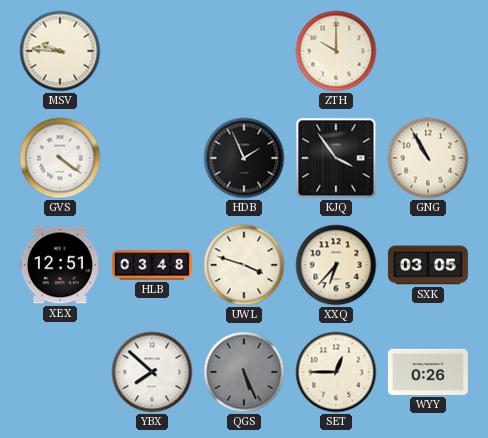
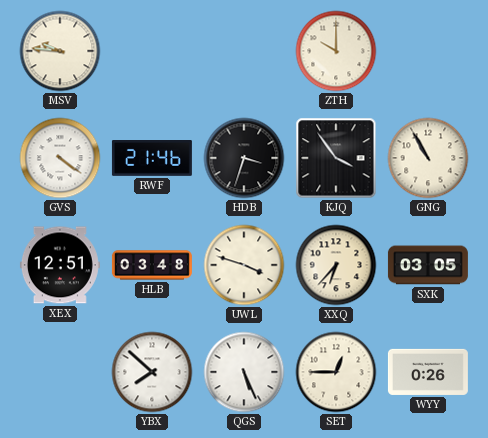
RWF: none -> 21:46 (152, 159)
HDB: 1:56 -> 3:33 (244, 158)
QGS dial: grey -> white (244, 372)
